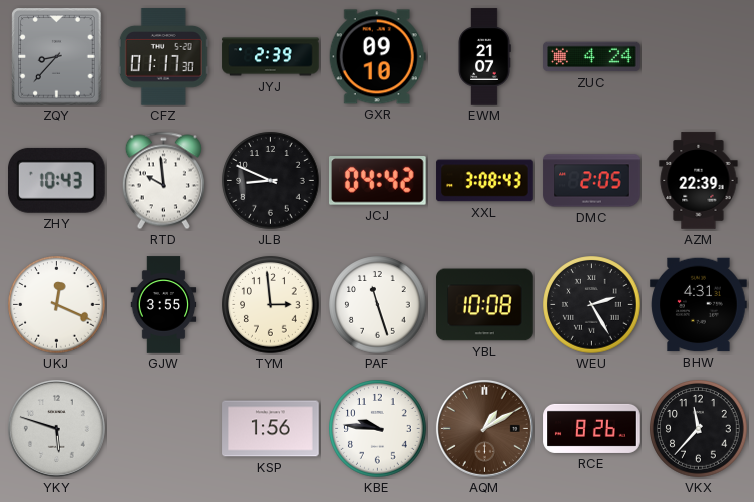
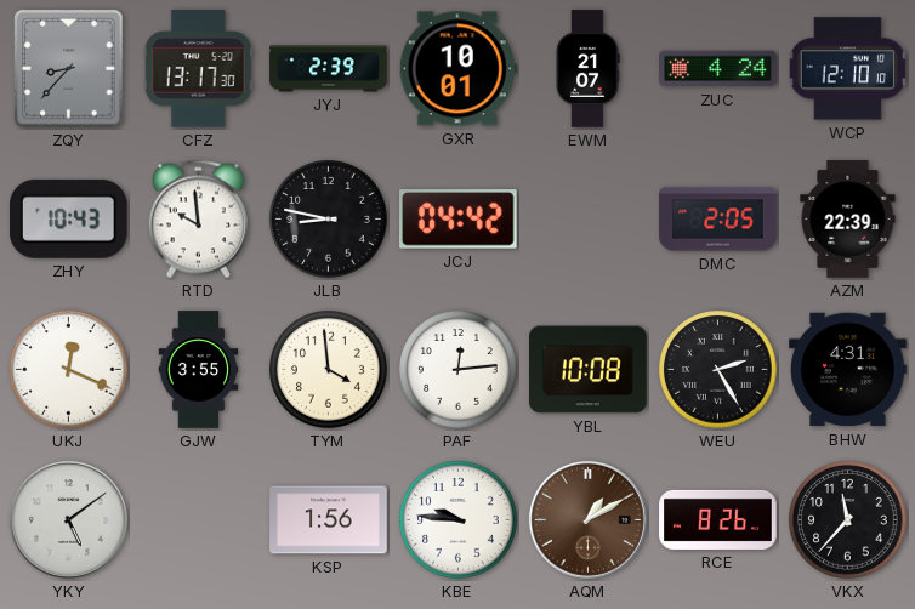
CFZ: 01:17 -> 13:17 (198, 69)
GXR: 09:10 -> 10:01 (457, 69)
WCP: none -> 12:10 (847, 69)
JLB: 8:49 -> 8:47 (329, 220)
XXL: 3:08 -> none (485, 181)
TYM: 2:59 -> 3:59 (329, 370)
PAF: 11:27 -> 12:14 (459, 370)
YKY: 5:48 -> 5:09 (68, 519)
